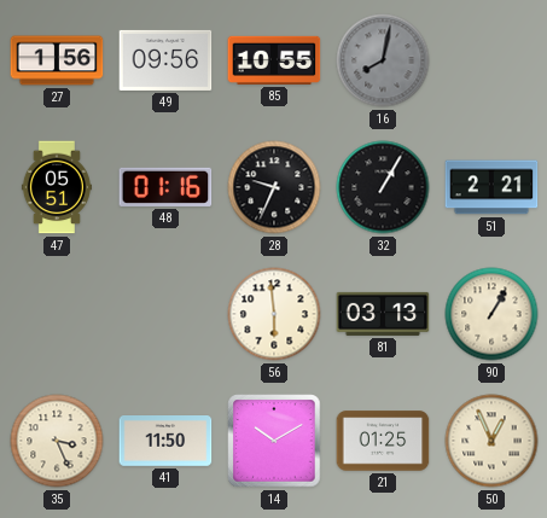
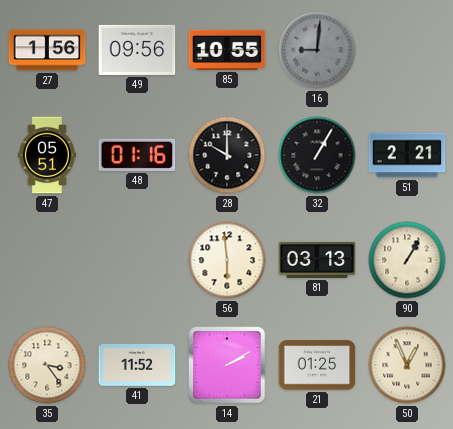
16: 8:02 -> 9:01 (317, 50)
28: 9:34 -> 10:00 (227, 155)
35: 3:26 -> 3:24 (47, 365)
41: 11:50 -> 11:52 (137, 366)
14: 10:10 -> 2:10 (227, 365)
